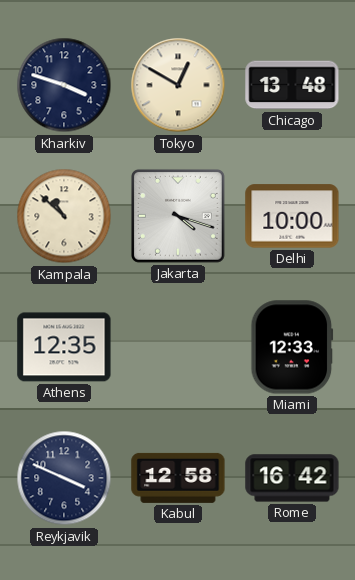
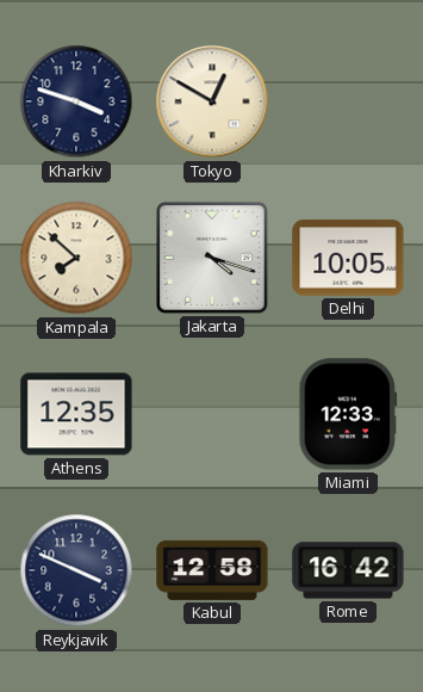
Chicago: 13:48 -> none (292, 85)
Kampala: 10:52 -> 7:52 (76, 258)
Delhi: 10:00 -> 10:05 (348, 258)
